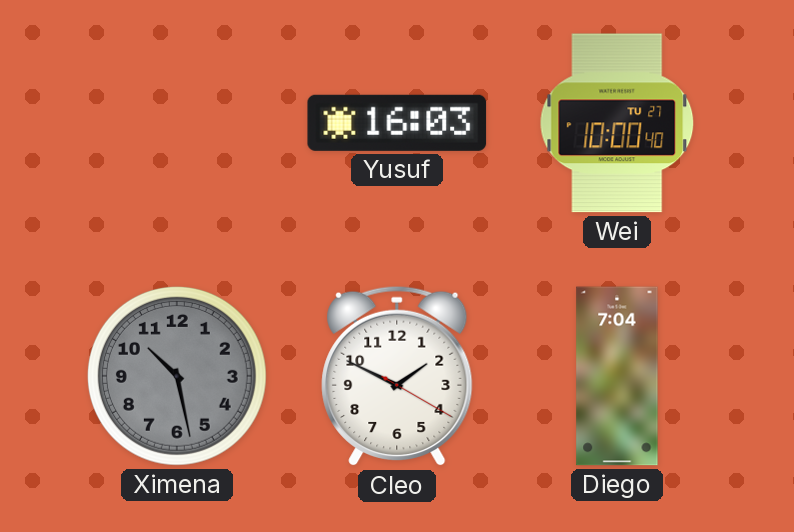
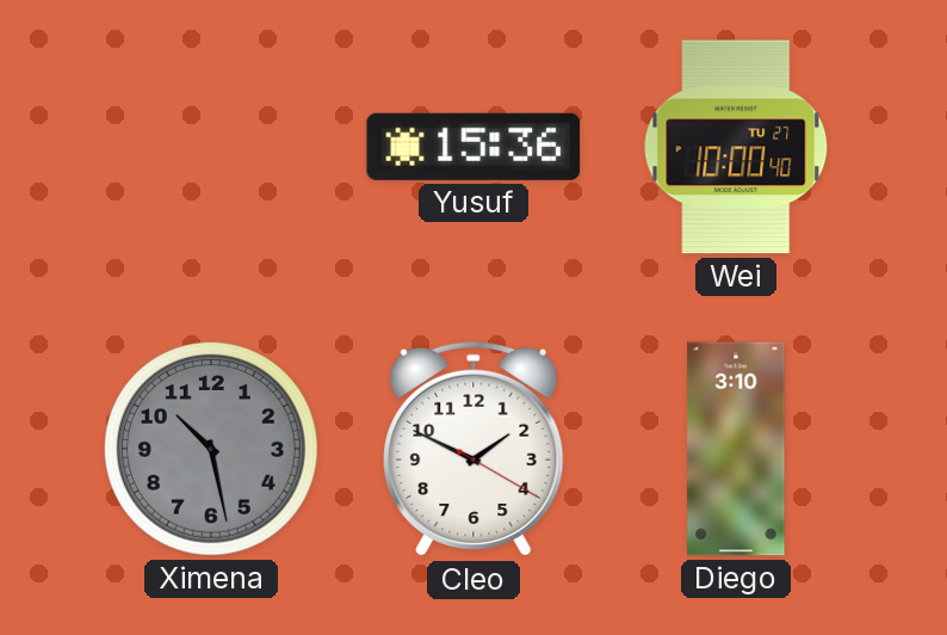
Yusuf: 16:03 -> 15:36 (473, 147)
Diego: 7:04 -> 3:10 (736, 449)
